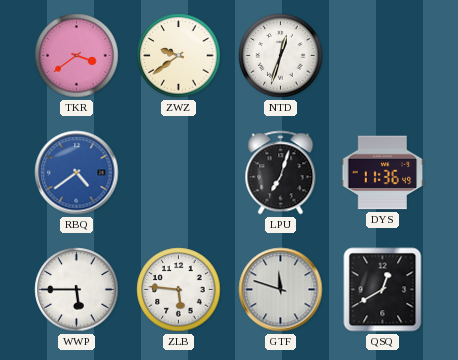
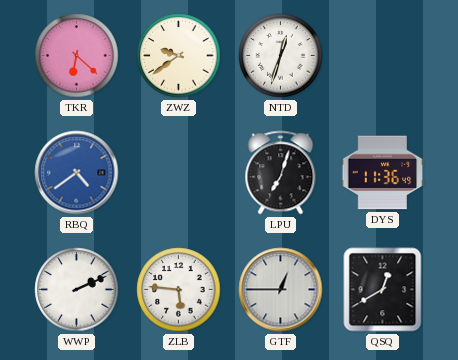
TKR: 3:39 -> 6:22 (77, 56)
WWP: 5:45 -> 2:11 (77, 290)
GTF: 11:48 -> 12:45 (281, 290)
